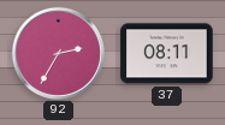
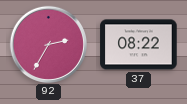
37: 08:11 -> 08:22 (139, 45)
